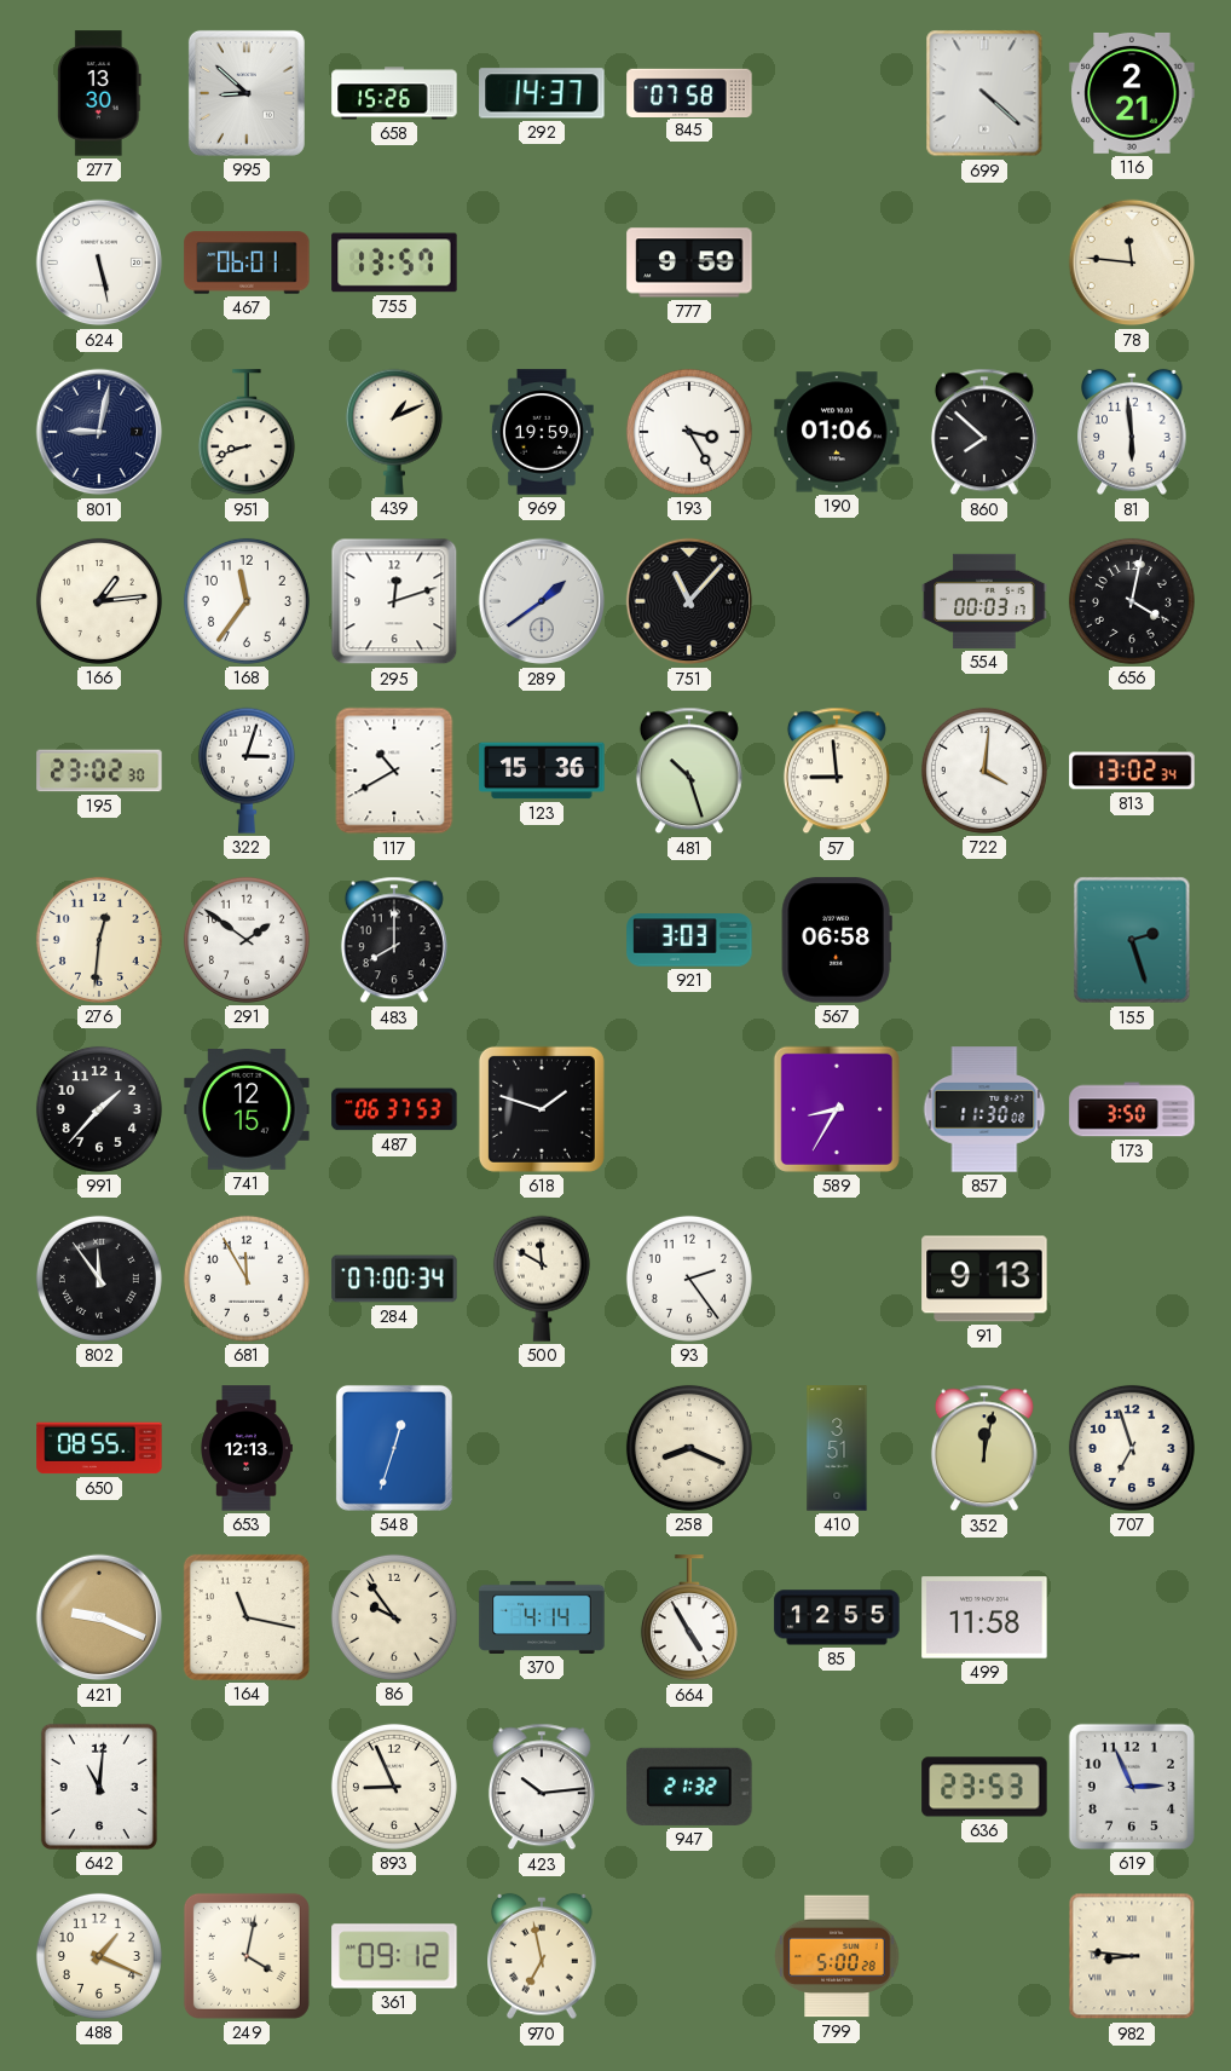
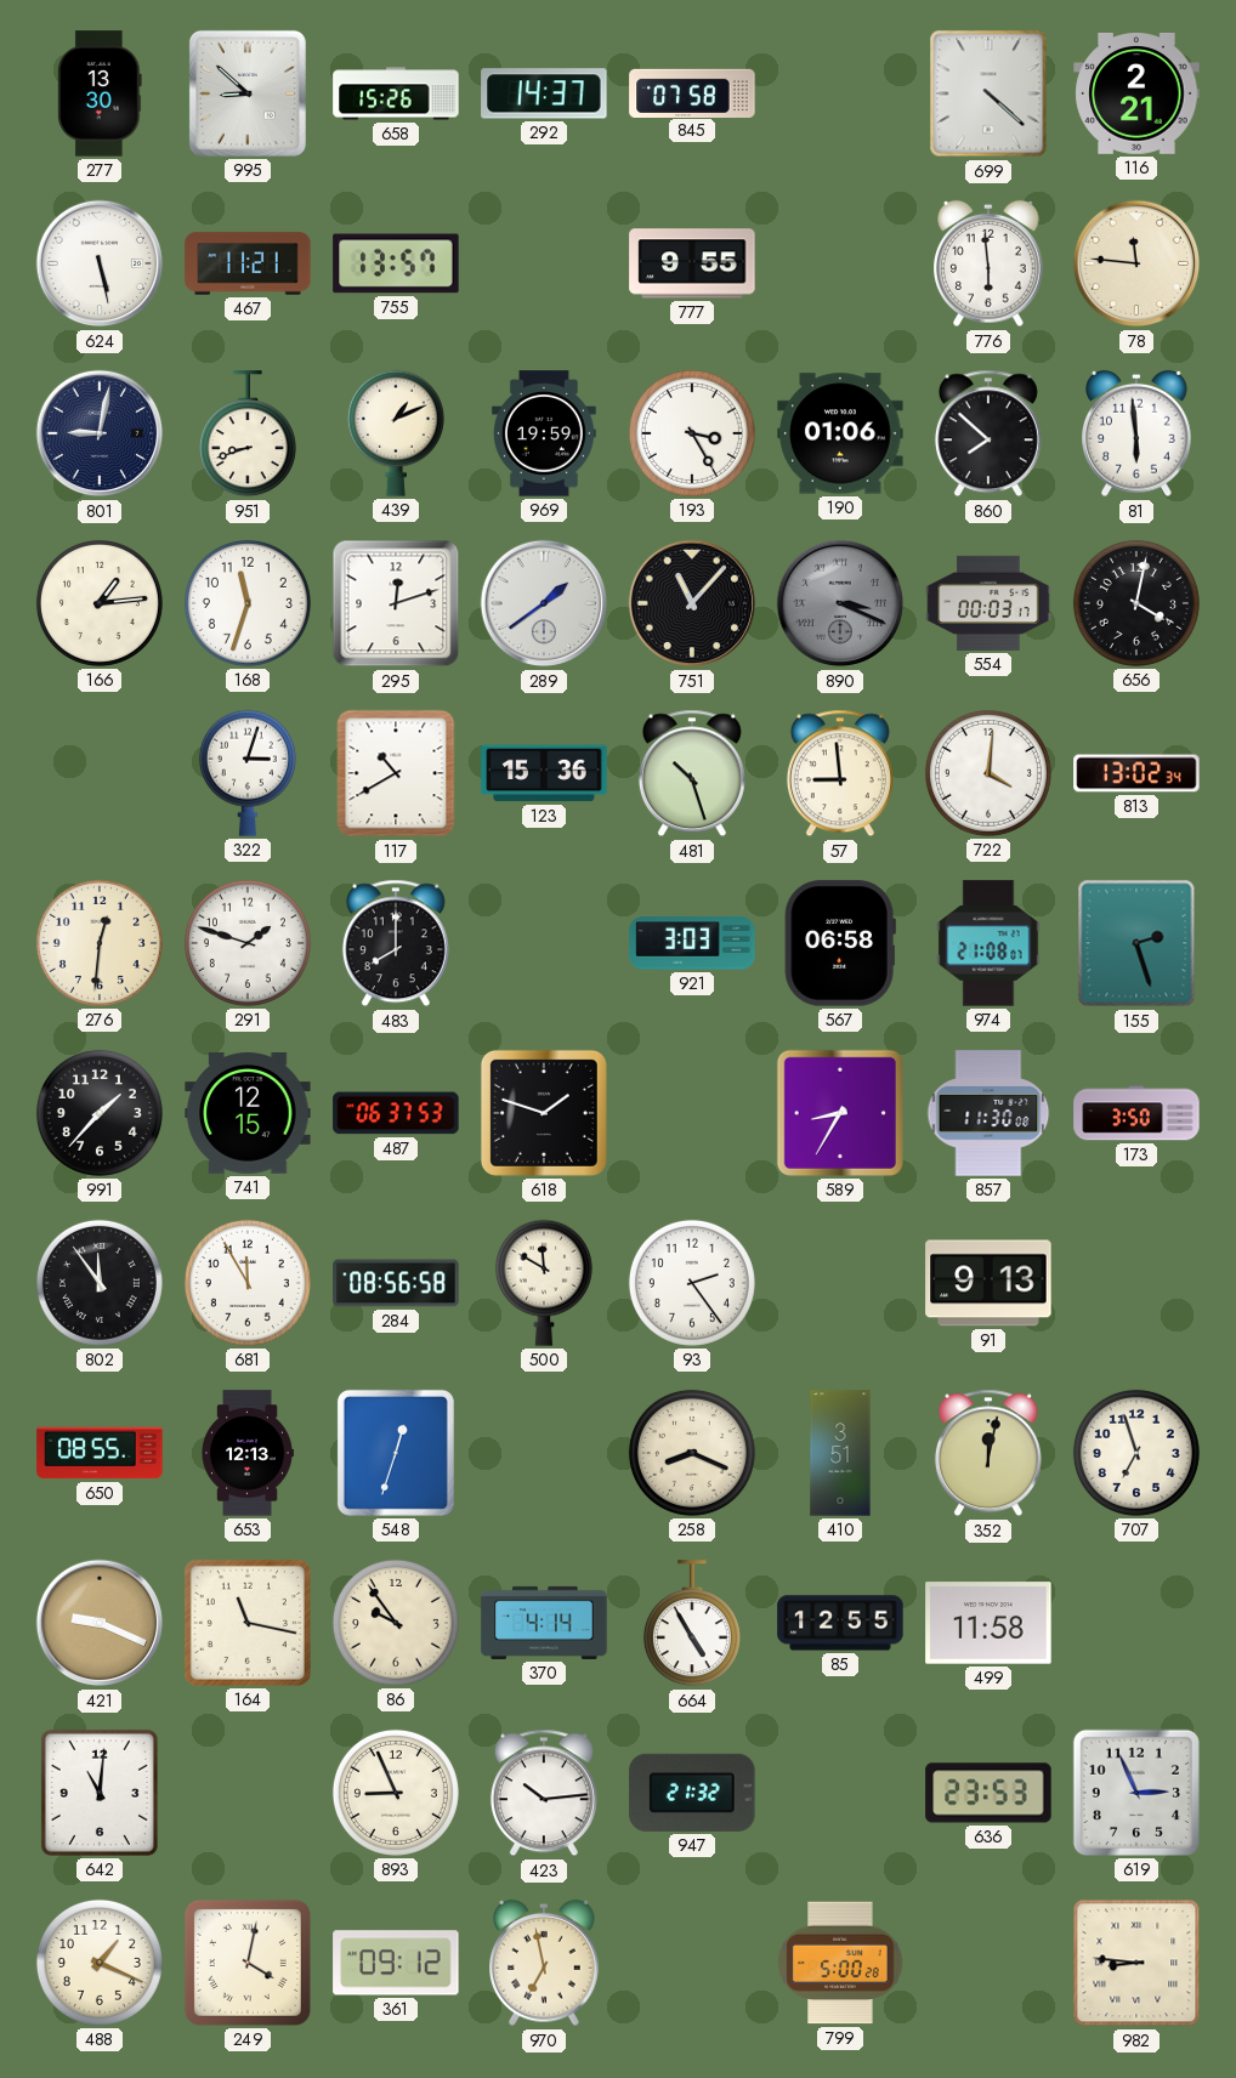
467: 06:01 -> 11:21 (248, 263)
777: 9:59 -> 9:55 (692, 263)
776: none -> 5:59 (990, 263)
168: 11:36 -> 11:33 (248, 603)
890: none -> 3:19 (840, 603)
195: 23:02 -> none (99, 771)
291: 1:51 -> 1:48 (248, 943)
974: none -> 21:08 (988, 943)
284: 07:00 -> 08:56 (396, 1283)
